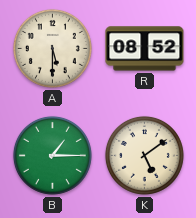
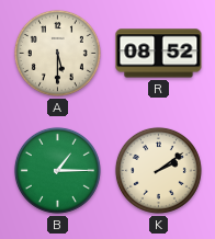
K: 5:09 -> 2:09 (158, 170)
